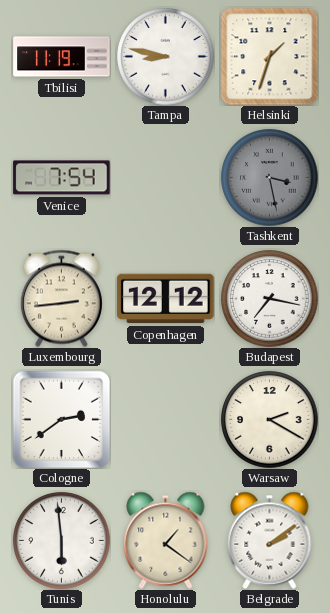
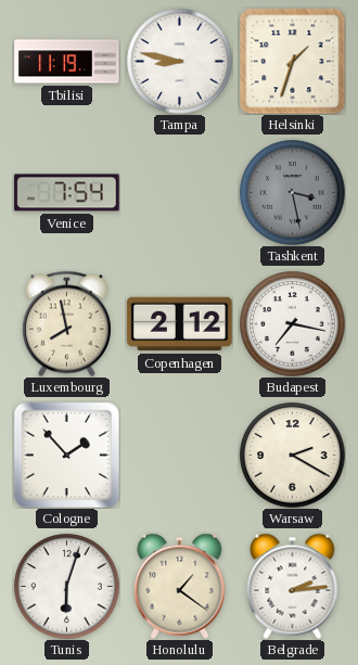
Luxembourg: 2:44 -> 7:58 (66, 323)
Copenhagen: 12:12 -> 2:12 (180, 324)
Cologne: 2:39 -> 1:53 (66, 455)
Tunis: 5:59 -> 6:03 (67, 587)
Belgrade: 2:09 -> 2:14 (293, 586)
